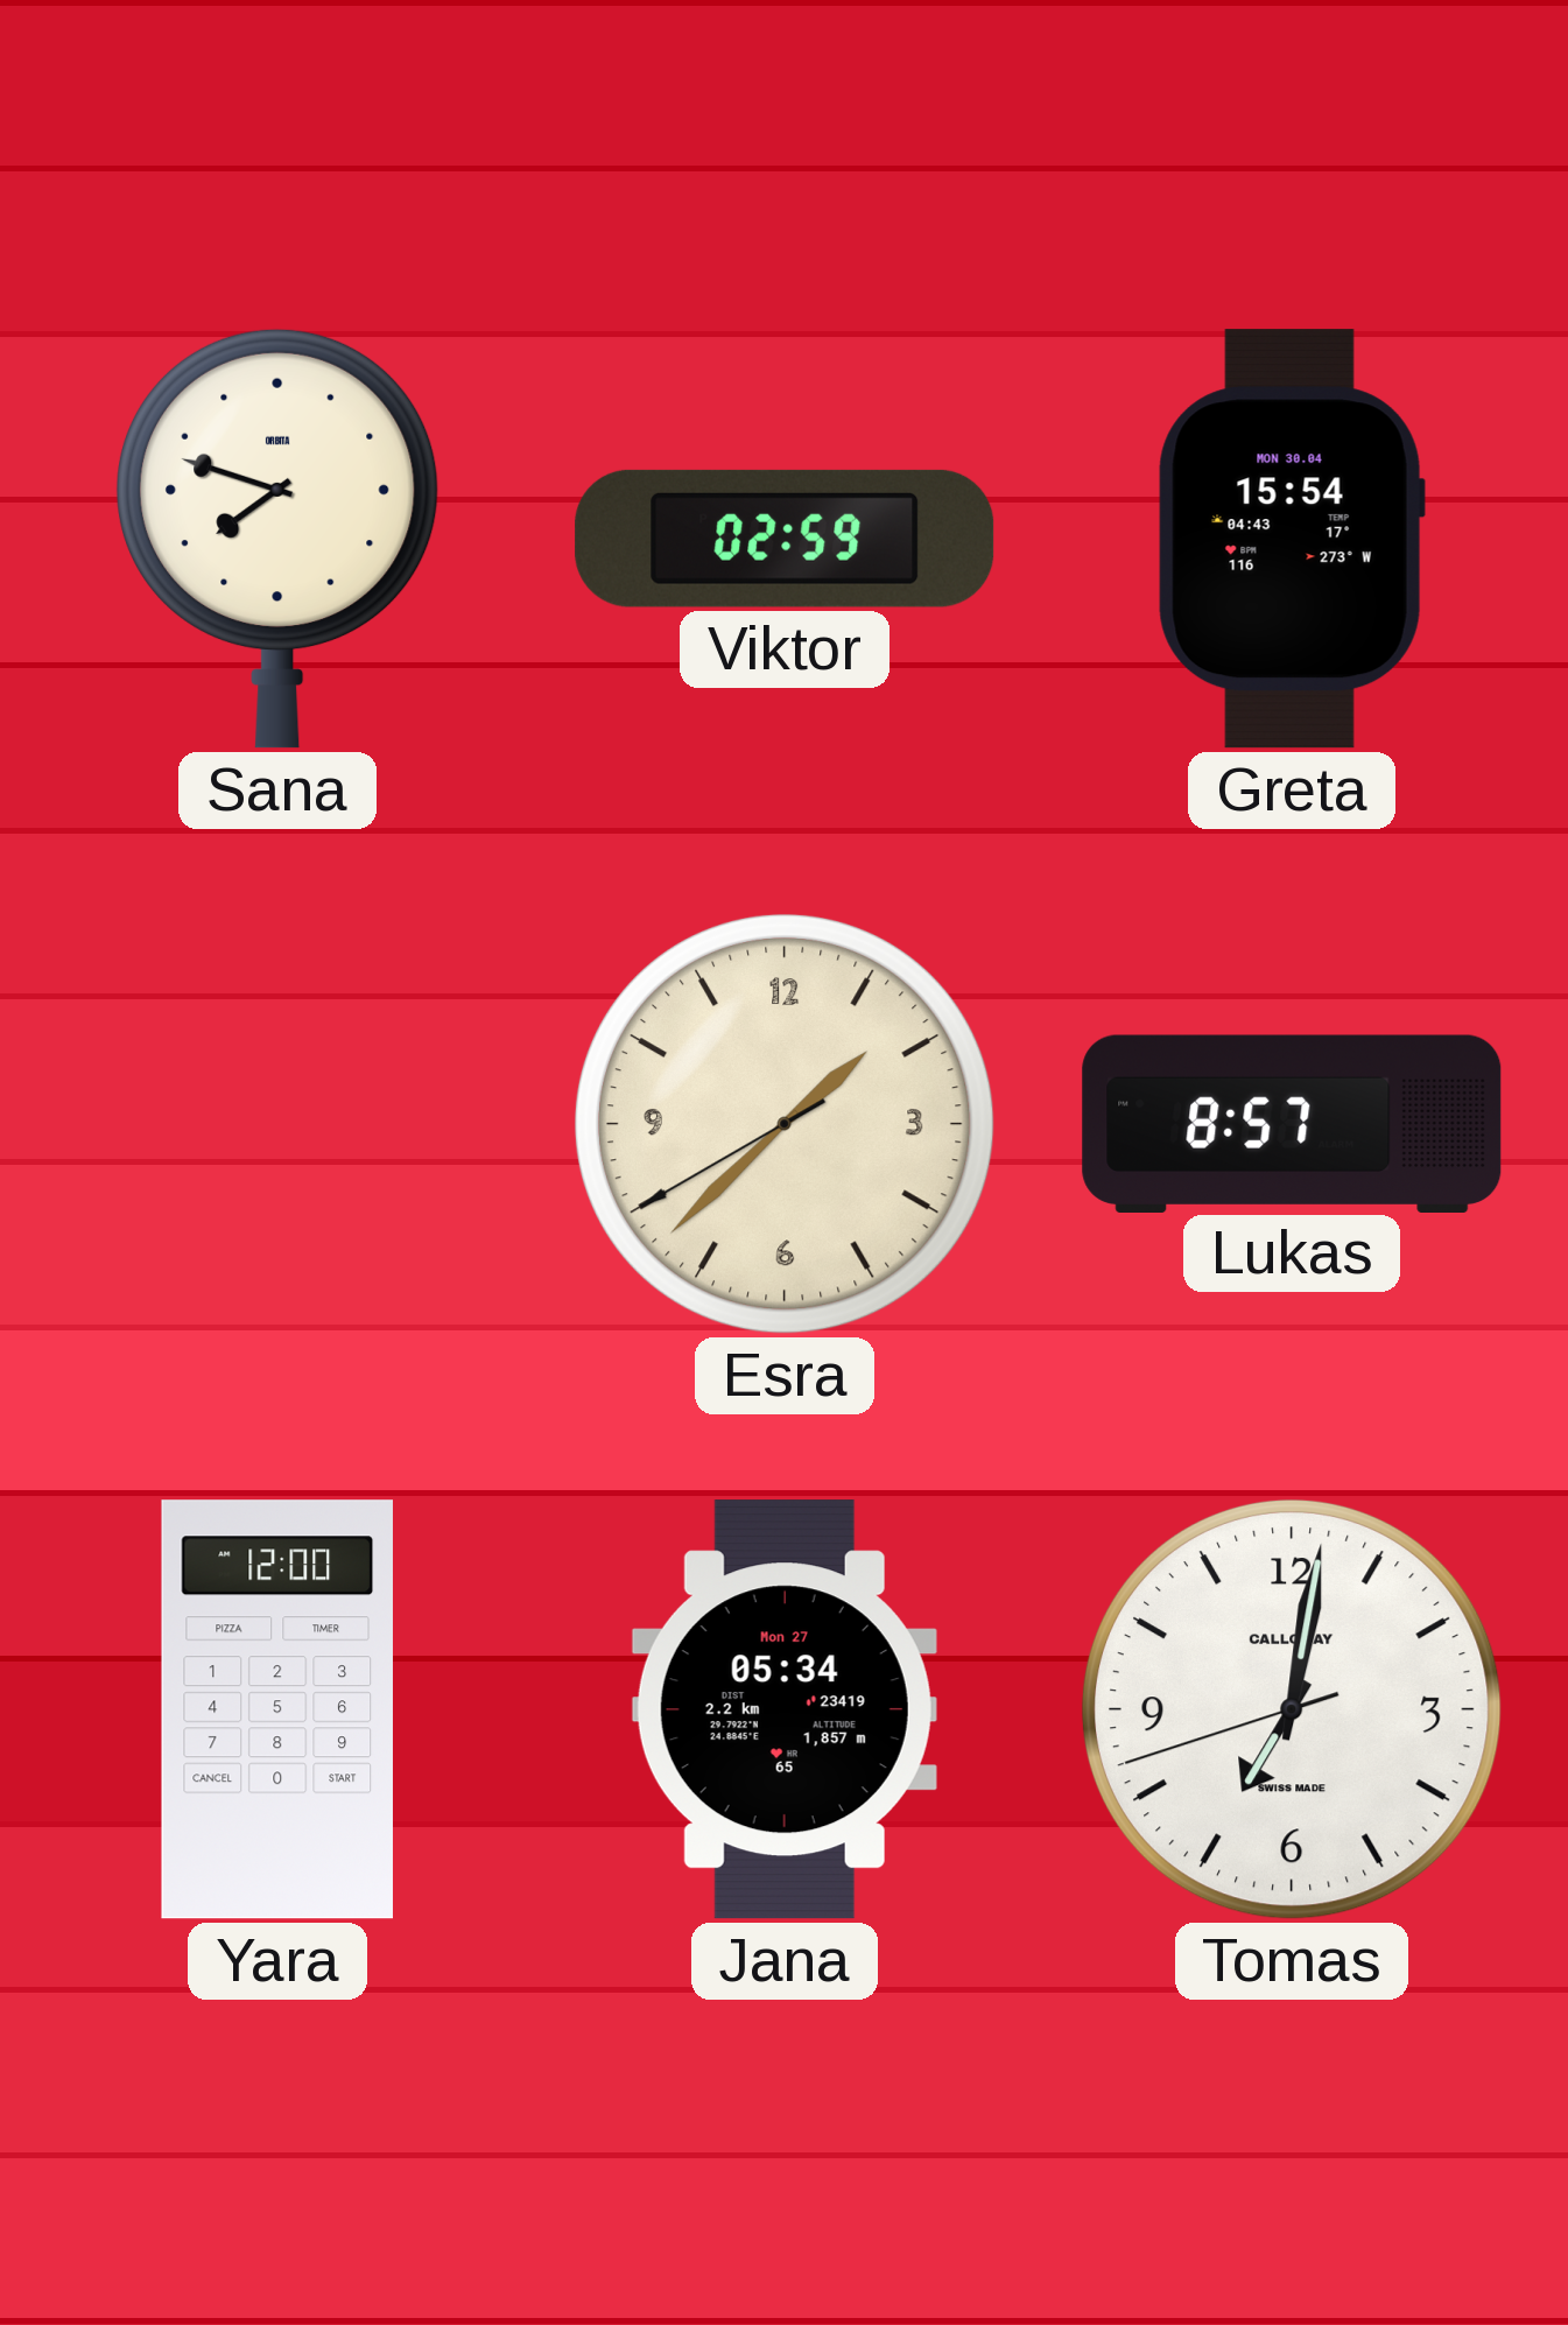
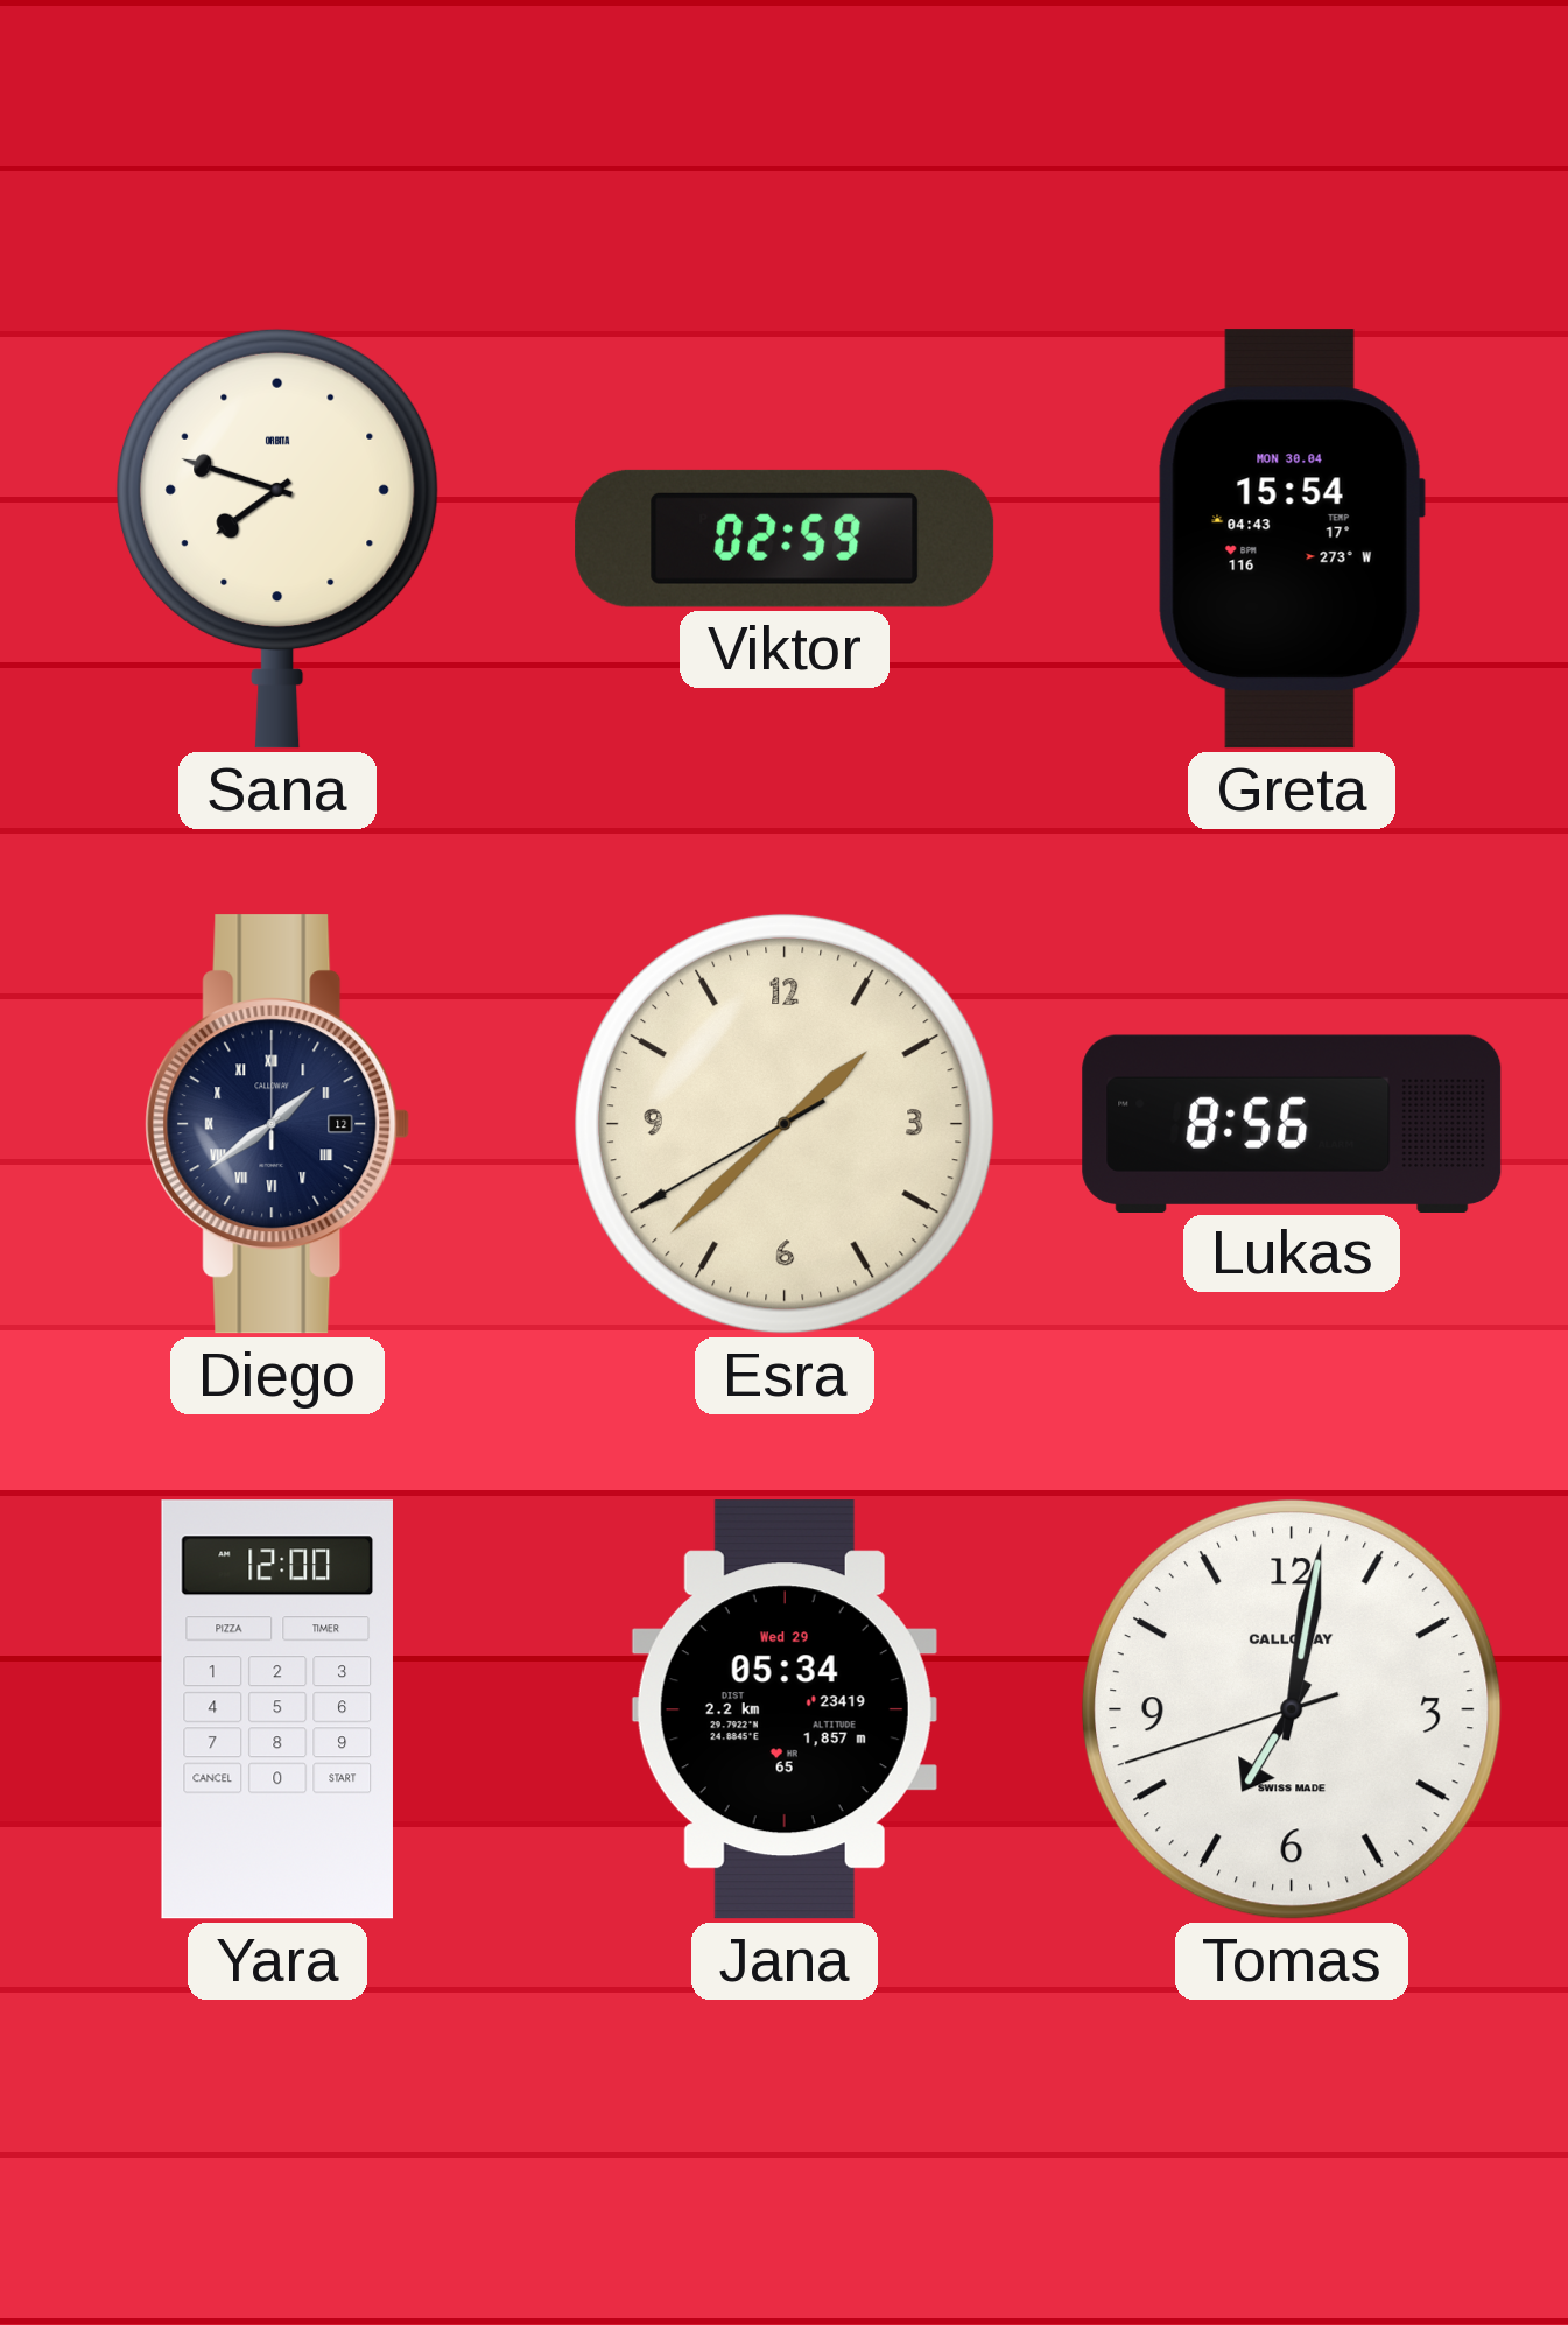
Diego: none -> 1:39 (277, 1124)
Lukas: 8:57 -> 8:56 (1292, 1123)
Jana date: Mon 27 -> Wed 29 (785, 1709)
